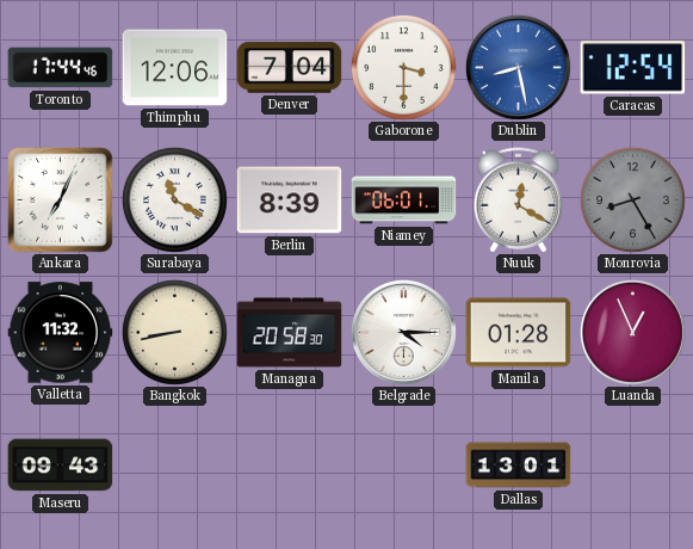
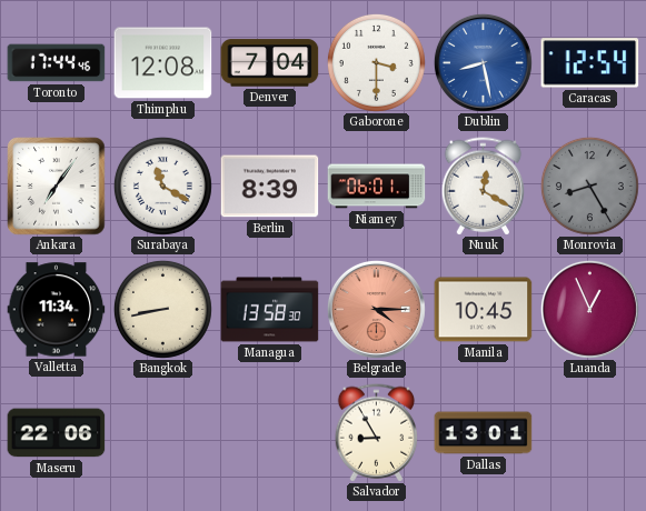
Thimphu: 12:06 -> 12:08 (163, 63)
Ankara: 7:04 -> 7:06 (57, 187)
Valletta: 11:32 -> 11:34 (57, 310)
Managua: 20:58 -> 13:58 (270, 310)
Belgrade dial: white -> salmon (376, 309)
Manila: 01:28 -> 10:45 (484, 310)
Maseru: 09:43 -> 22:06 (57, 433)
Salvador: none -> 8:55 (377, 433)
